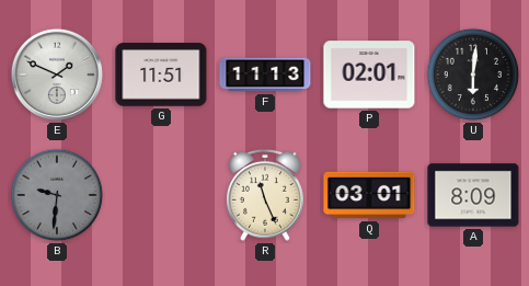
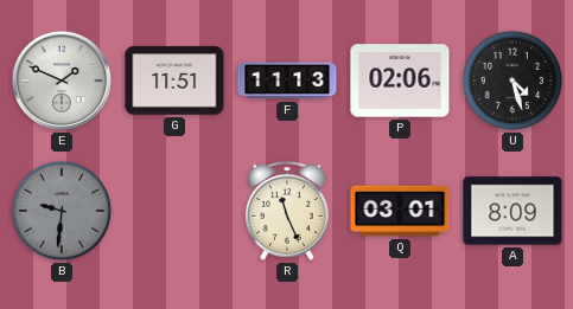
P: 02:01 -> 02:06 (400, 81)
U: 6:01 -> 4:27 (512, 81)
